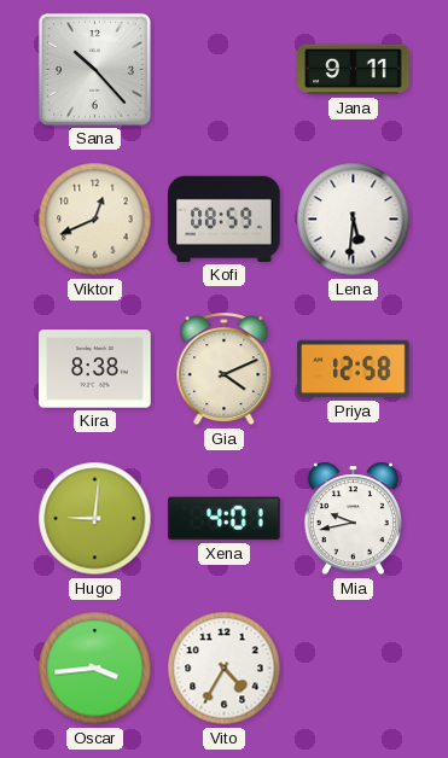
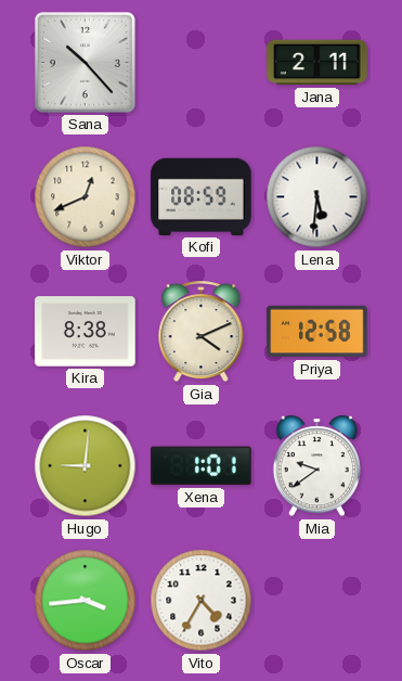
Jana: 9:11 -> 2:11 (317, 63)
Xena: 4:01 -> 1:01 (202, 466)
Mia: 9:43 -> 9:39 (316, 466)
